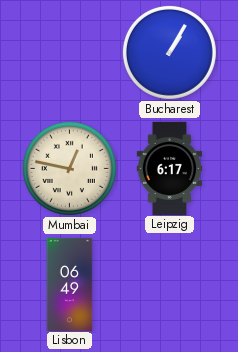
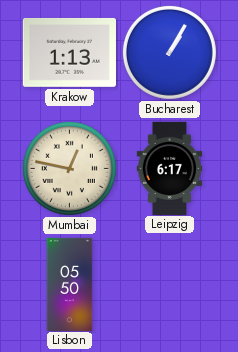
Krakow: none -> 1:13 (69, 52)
Lisbon: 06:49 -> 05:50 (70, 284)
